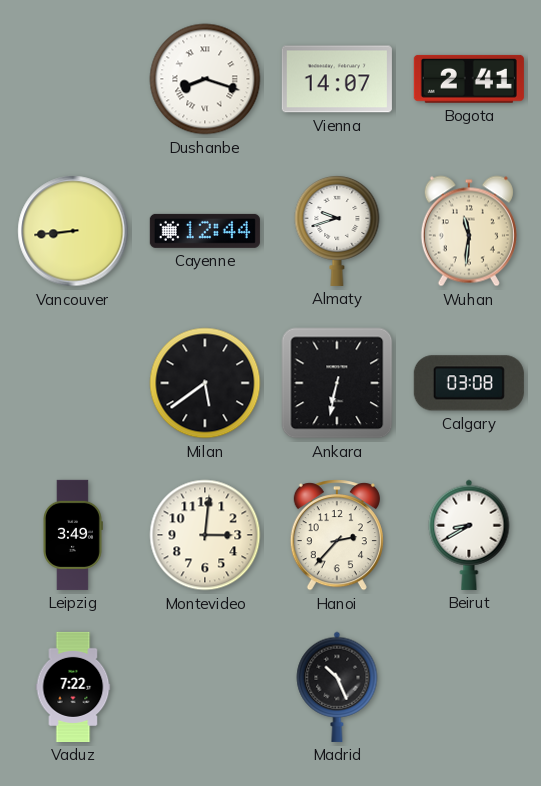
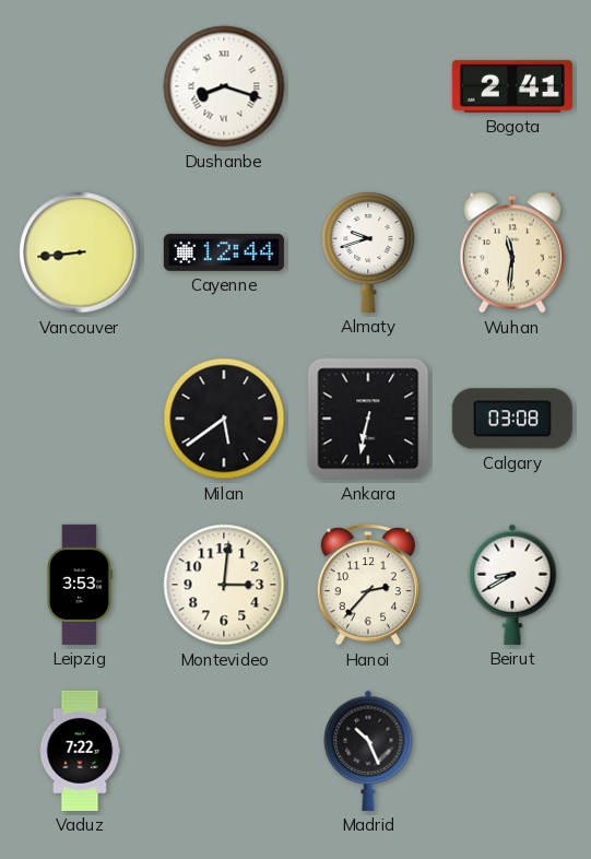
Vienna: 14:07 -> none (337, 79)
Leipzig: 3:49 -> 3:53 (79, 585)
